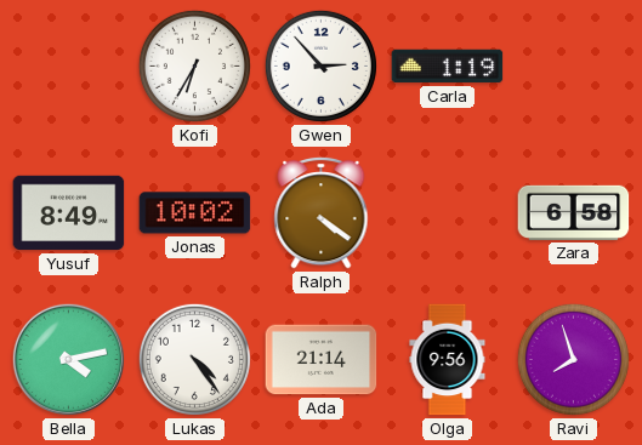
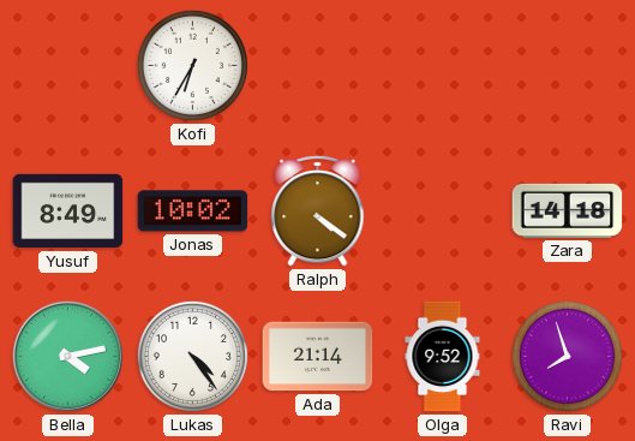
Gwen: 2:53 -> none (320, 65)
Carla: 1:19 -> none (448, 67)
Zara: 6:58 -> 14:18 (568, 210)
Olga: 9:56 -> 9:52 (443, 357)
